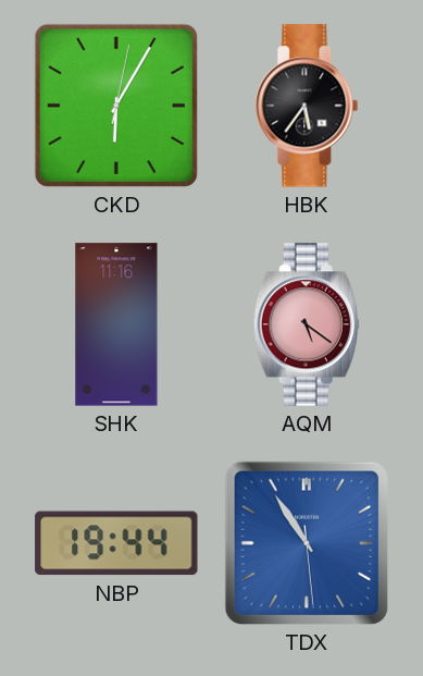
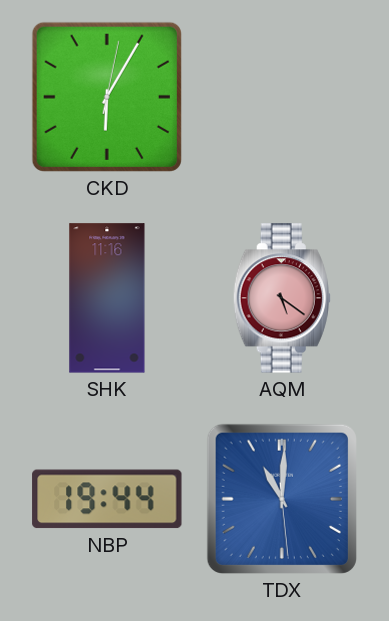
HBK: 5:36 -> none (307, 106)
TDX: 10:54 -> 11:00 (282, 499)
